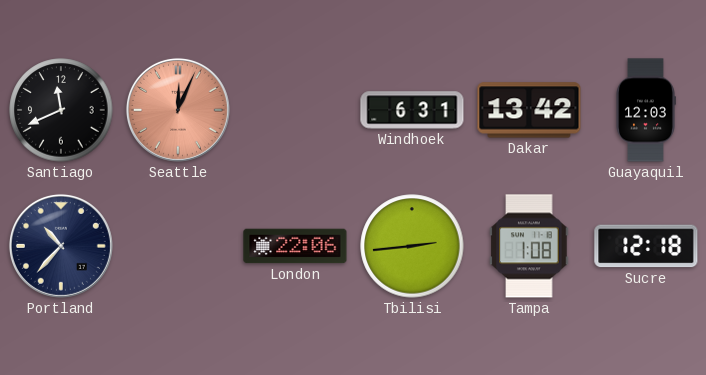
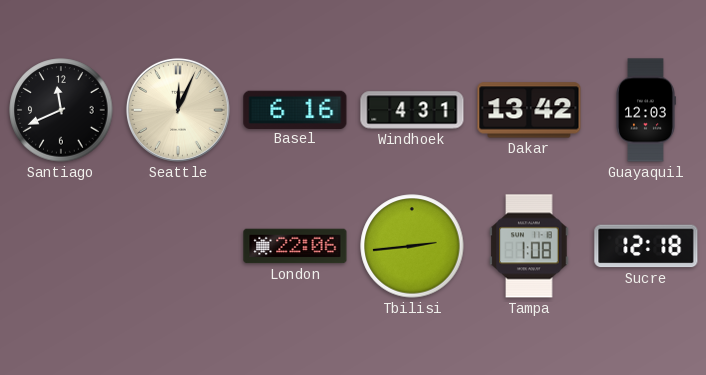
Seattle dial: salmon -> cream (178, 110)
Basel: none -> 6:16 (295, 109)
Windhoek: 6:31 -> 4:31 (412, 110)
Portland: 10:37 -> none (61, 246)
